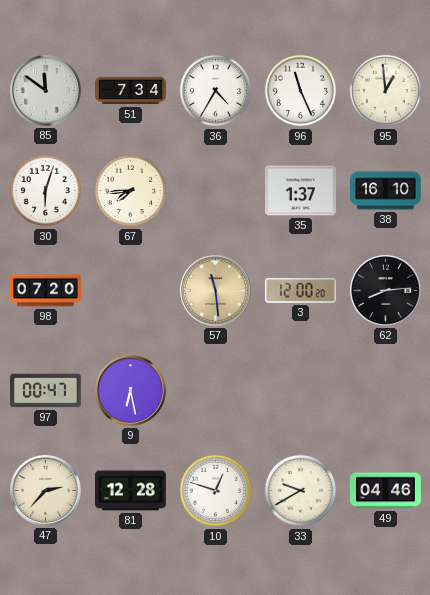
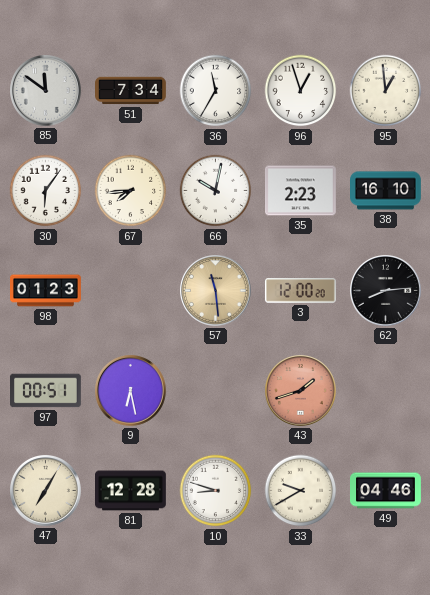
36: 4:35 -> 11:35 (216, 91)
96: 11:26 -> 12:57 (301, 91)
30: 6:03 -> 6:06 (46, 191)
66: none -> 10:02 (216, 191)
35: 1:37 -> 2:23 (301, 191)
98: 07:20 -> 01:23 (46, 291)
97: 00:47 -> 00:51 (46, 391)
43: none -> 1:42 (301, 391)
47: 2:37 -> 7:05 (46, 491)
10: 12:48 -> 8:48 (216, 491)
